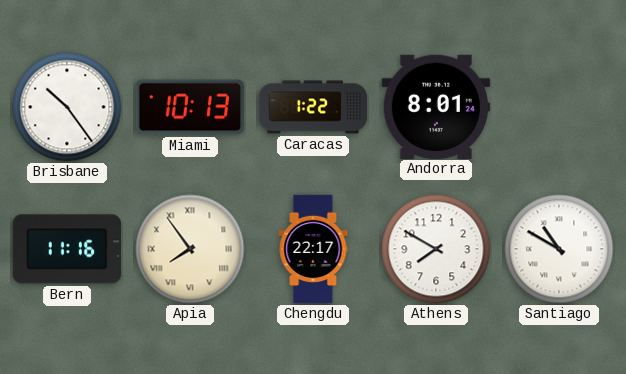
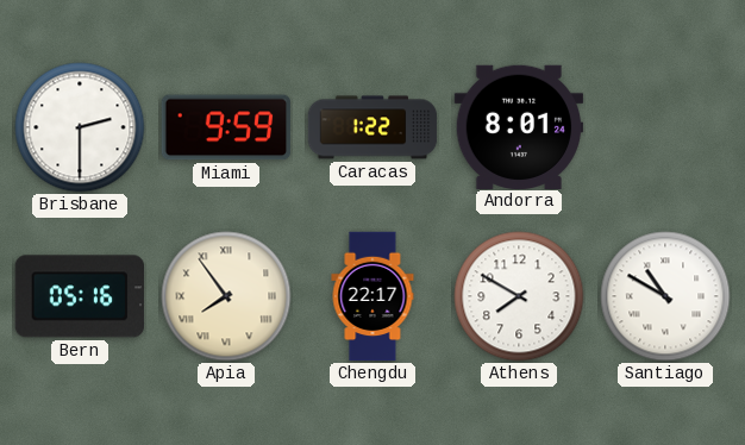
Brisbane: 10:24 -> 2:30 (80, 127)
Miami: 10:13 -> 9:59 (226, 127)
Bern: 11:16 -> 05:16 (79, 296)
